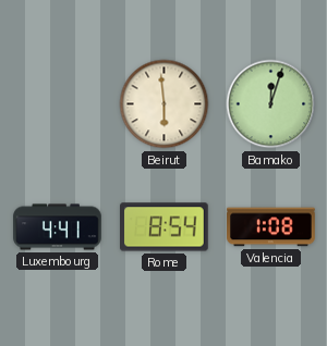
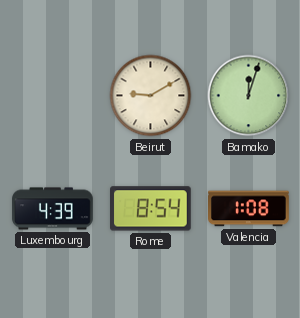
Beirut: 5:59 -> 9:10 (151, 96)
Luxembourg: 4:41 -> 4:39 (53, 209)
